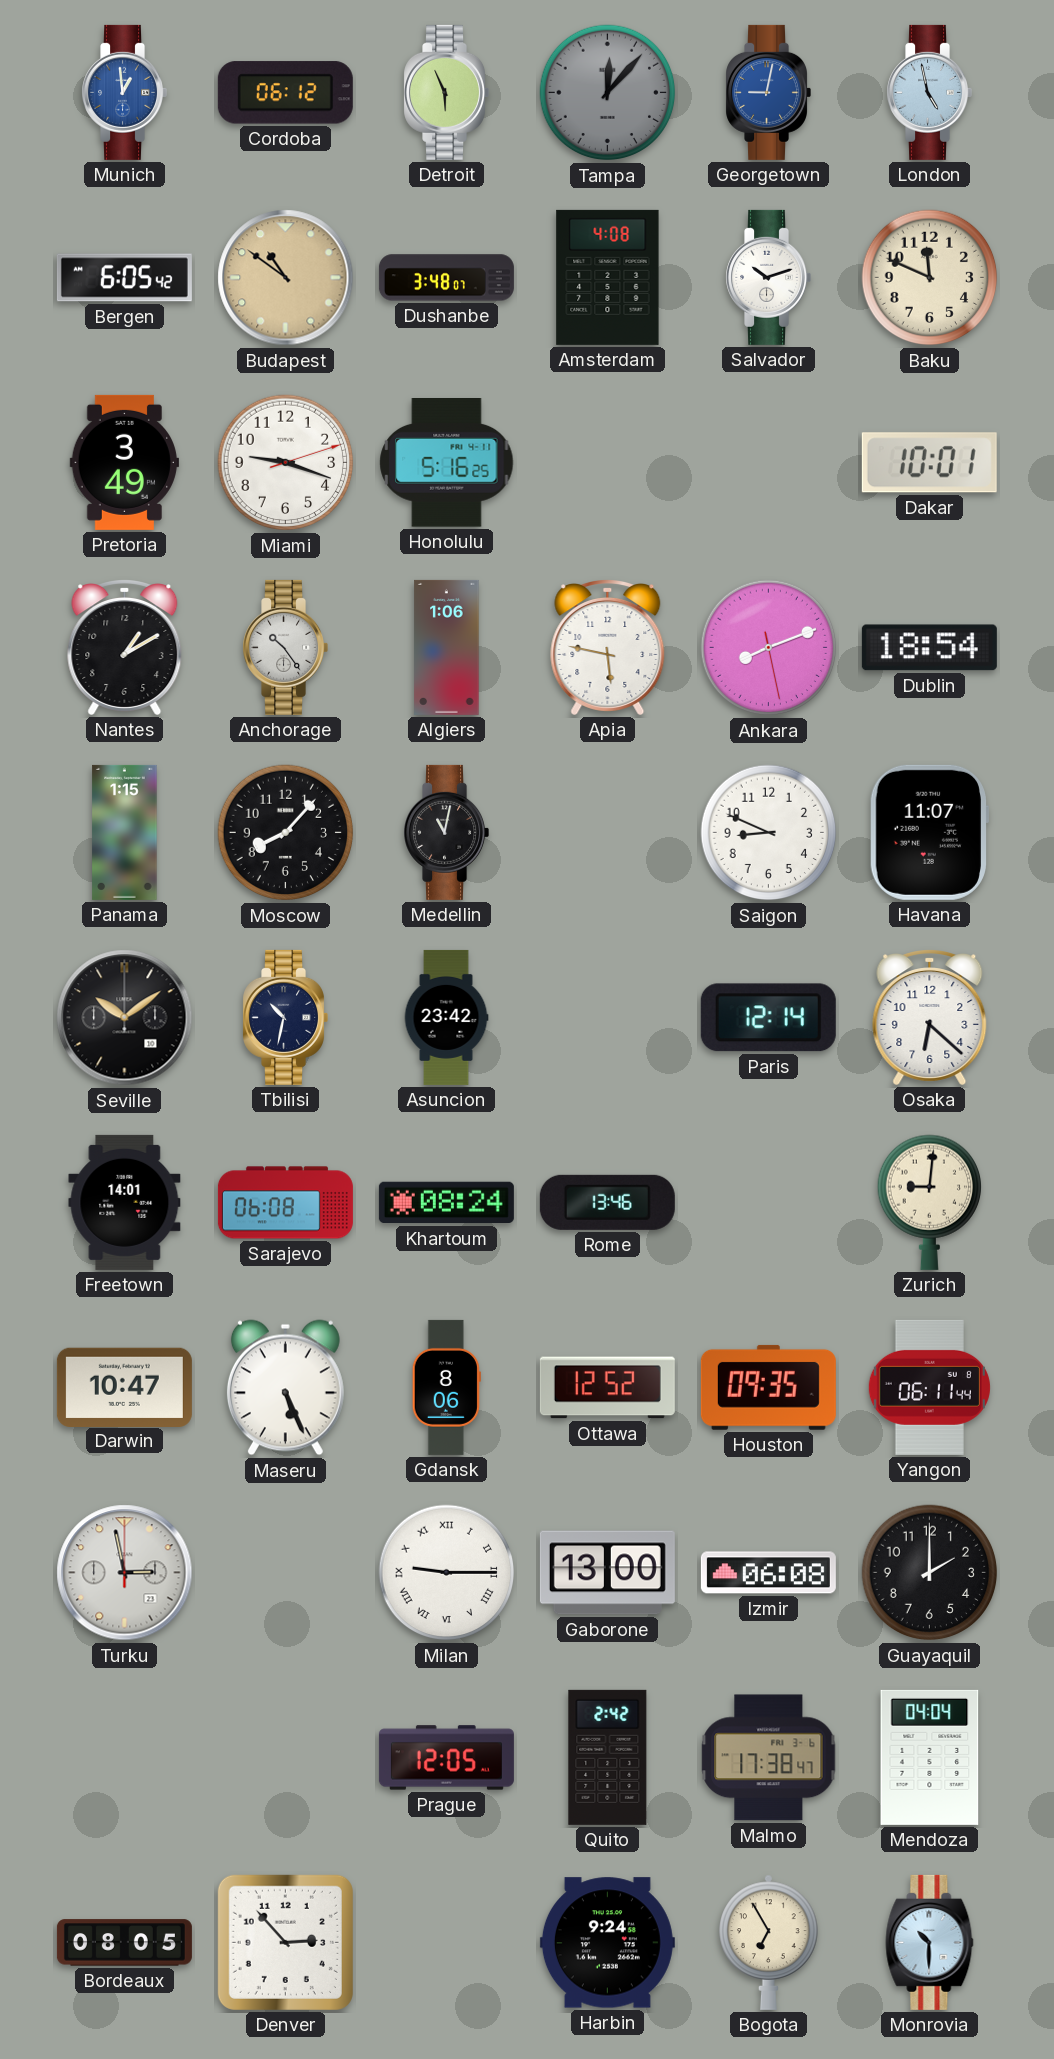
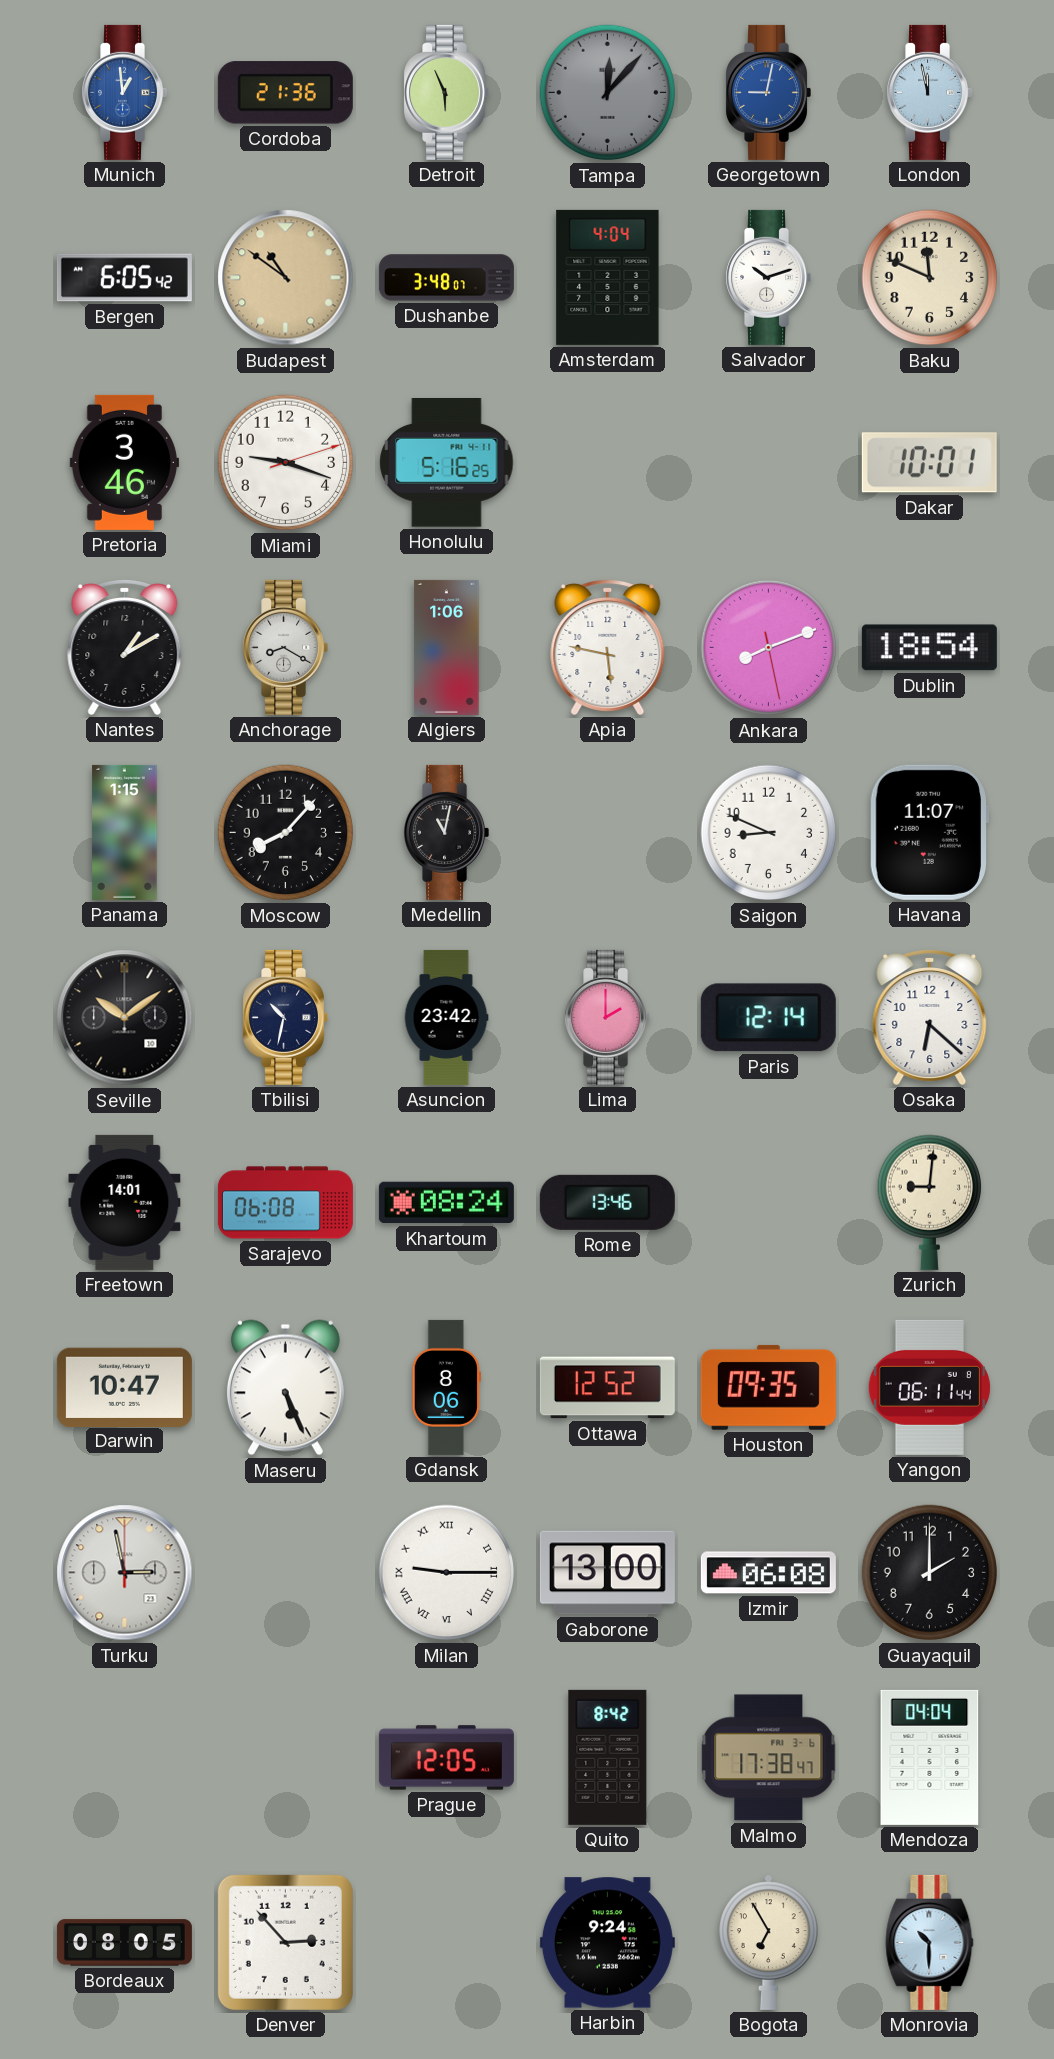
Cordoba: 06:12 -> 21:36 (285, 93)
London: 4:58 -> 11:58 (929, 92)
Amsterdam: 4:08 -> 4:04 (608, 277)
Pretoria: 3:49 -> 3:46 (124, 462)
Anchorage: 10:24 -> 8:20 (285, 647)
Lima: none -> 2:00 (607, 1017)
Quito: 2:42 -> 8:42 (608, 1757)
